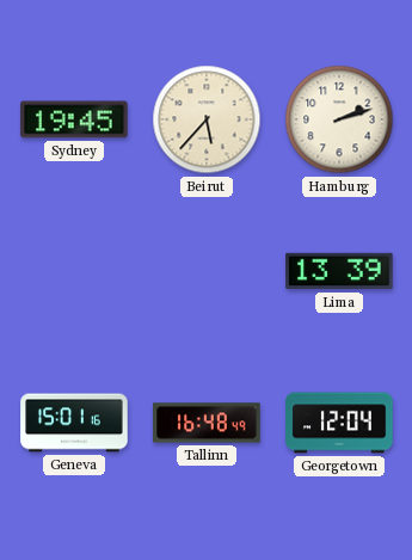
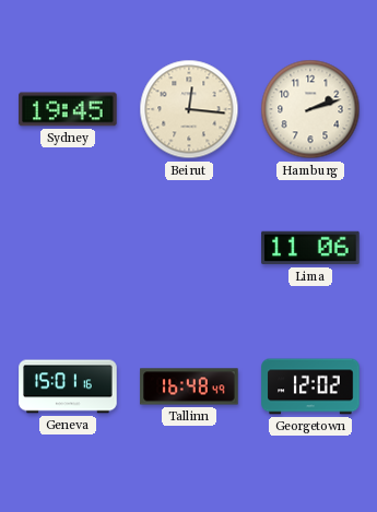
Beirut: 5:37 -> 12:16 (189, 109)
Lima: 13:39 -> 11:06 (310, 248)
Georgetown: 12:04 -> 12:02 (310, 386)
